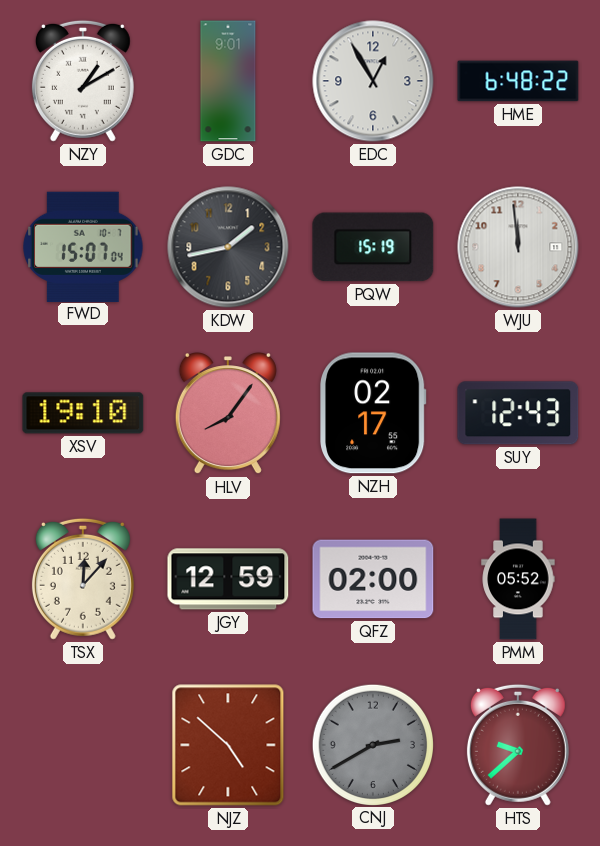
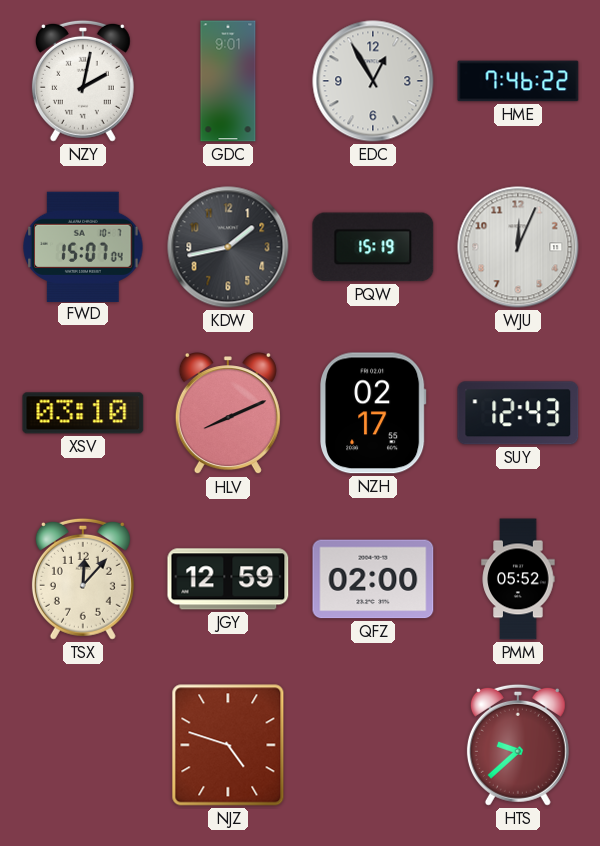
NZY: 1:10 -> 2:02 (83, 81)
HME: 6:48 -> 7:46 (518, 81)
WJU: 11:59 -> 12:04 (518, 247)
XSV: 19:10 -> 03:10 (83, 413)
HLV: 8:06 -> 8:11 (228, 414)
NJZ: 4:52 -> 4:48 (228, 745)
CNJ: 2:40 -> none (372, 744)
